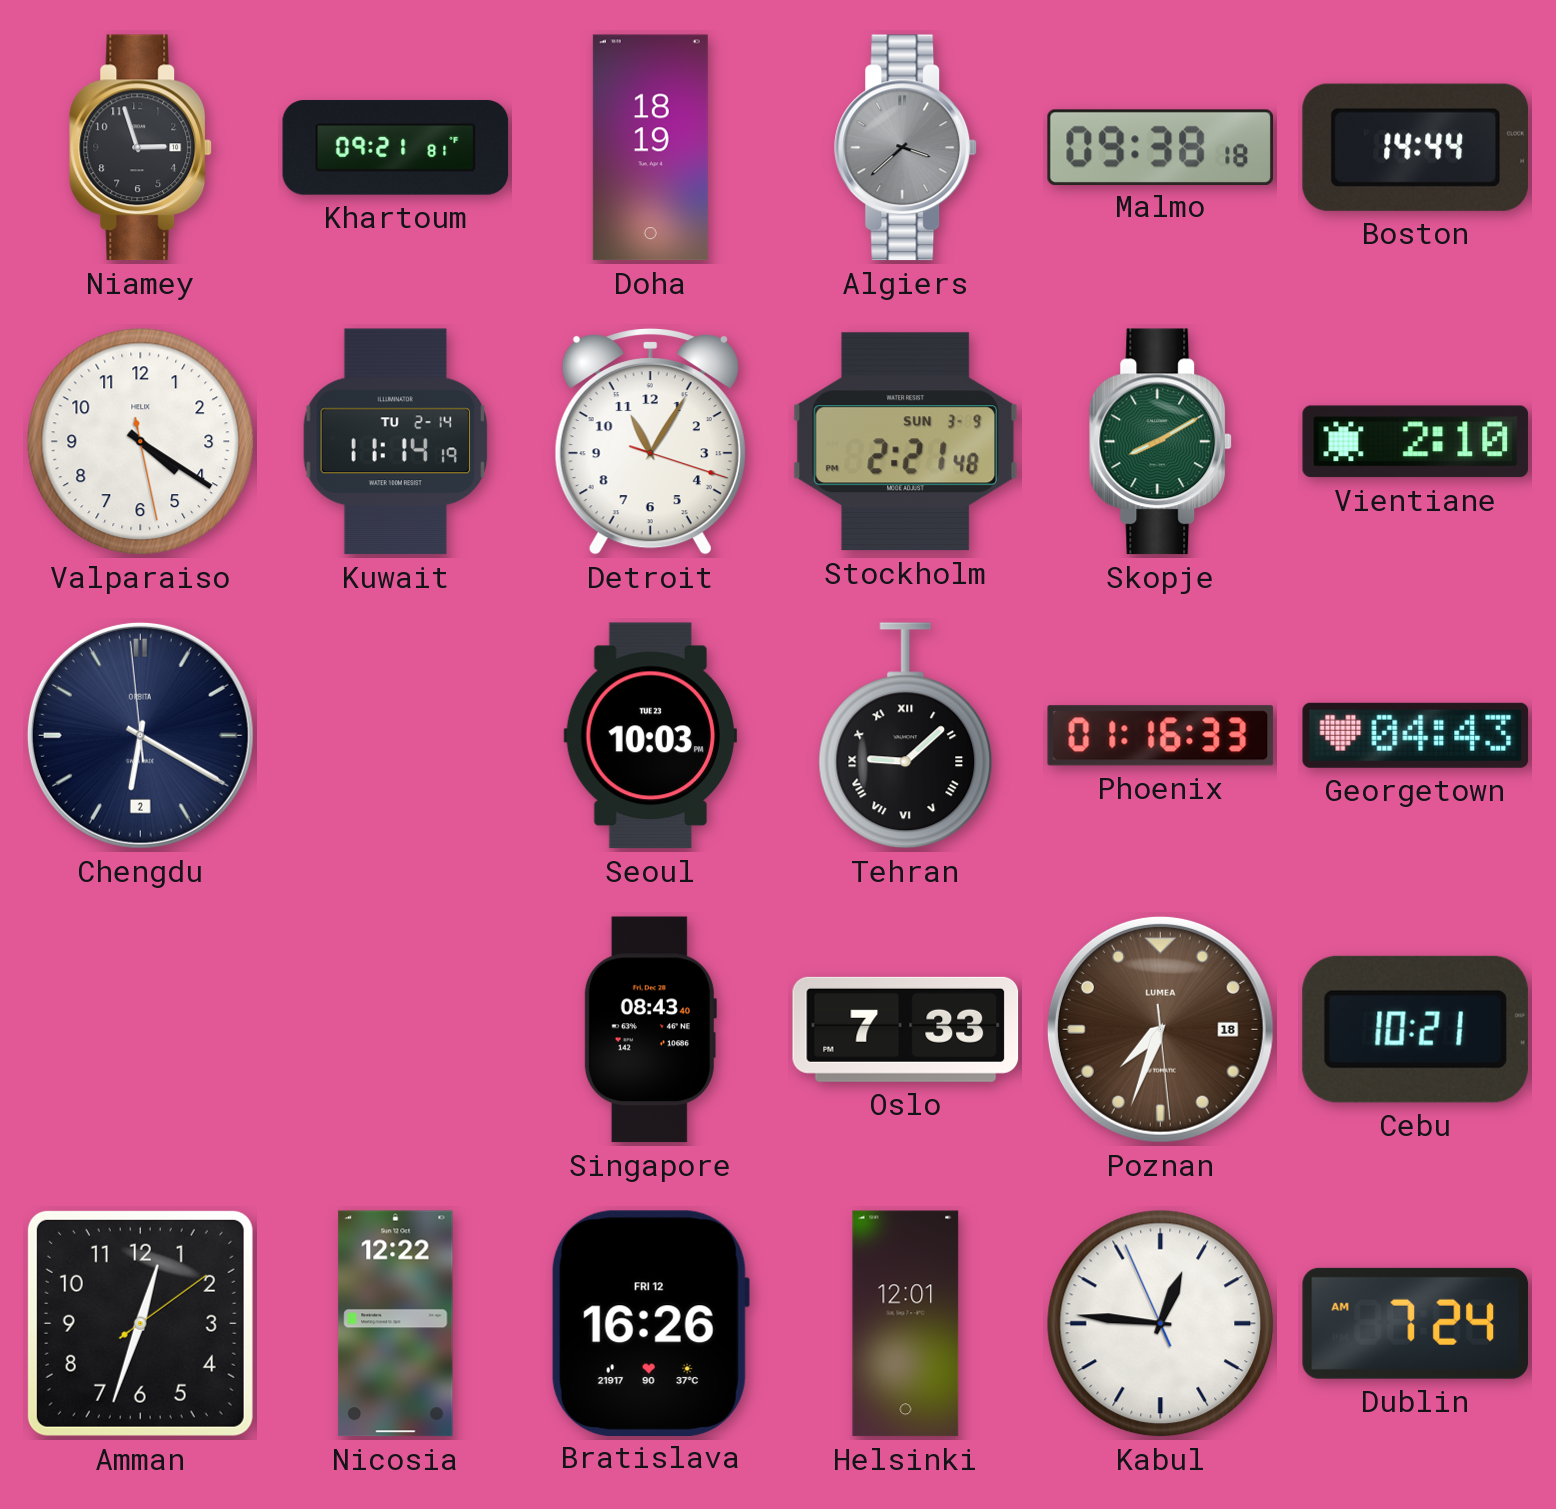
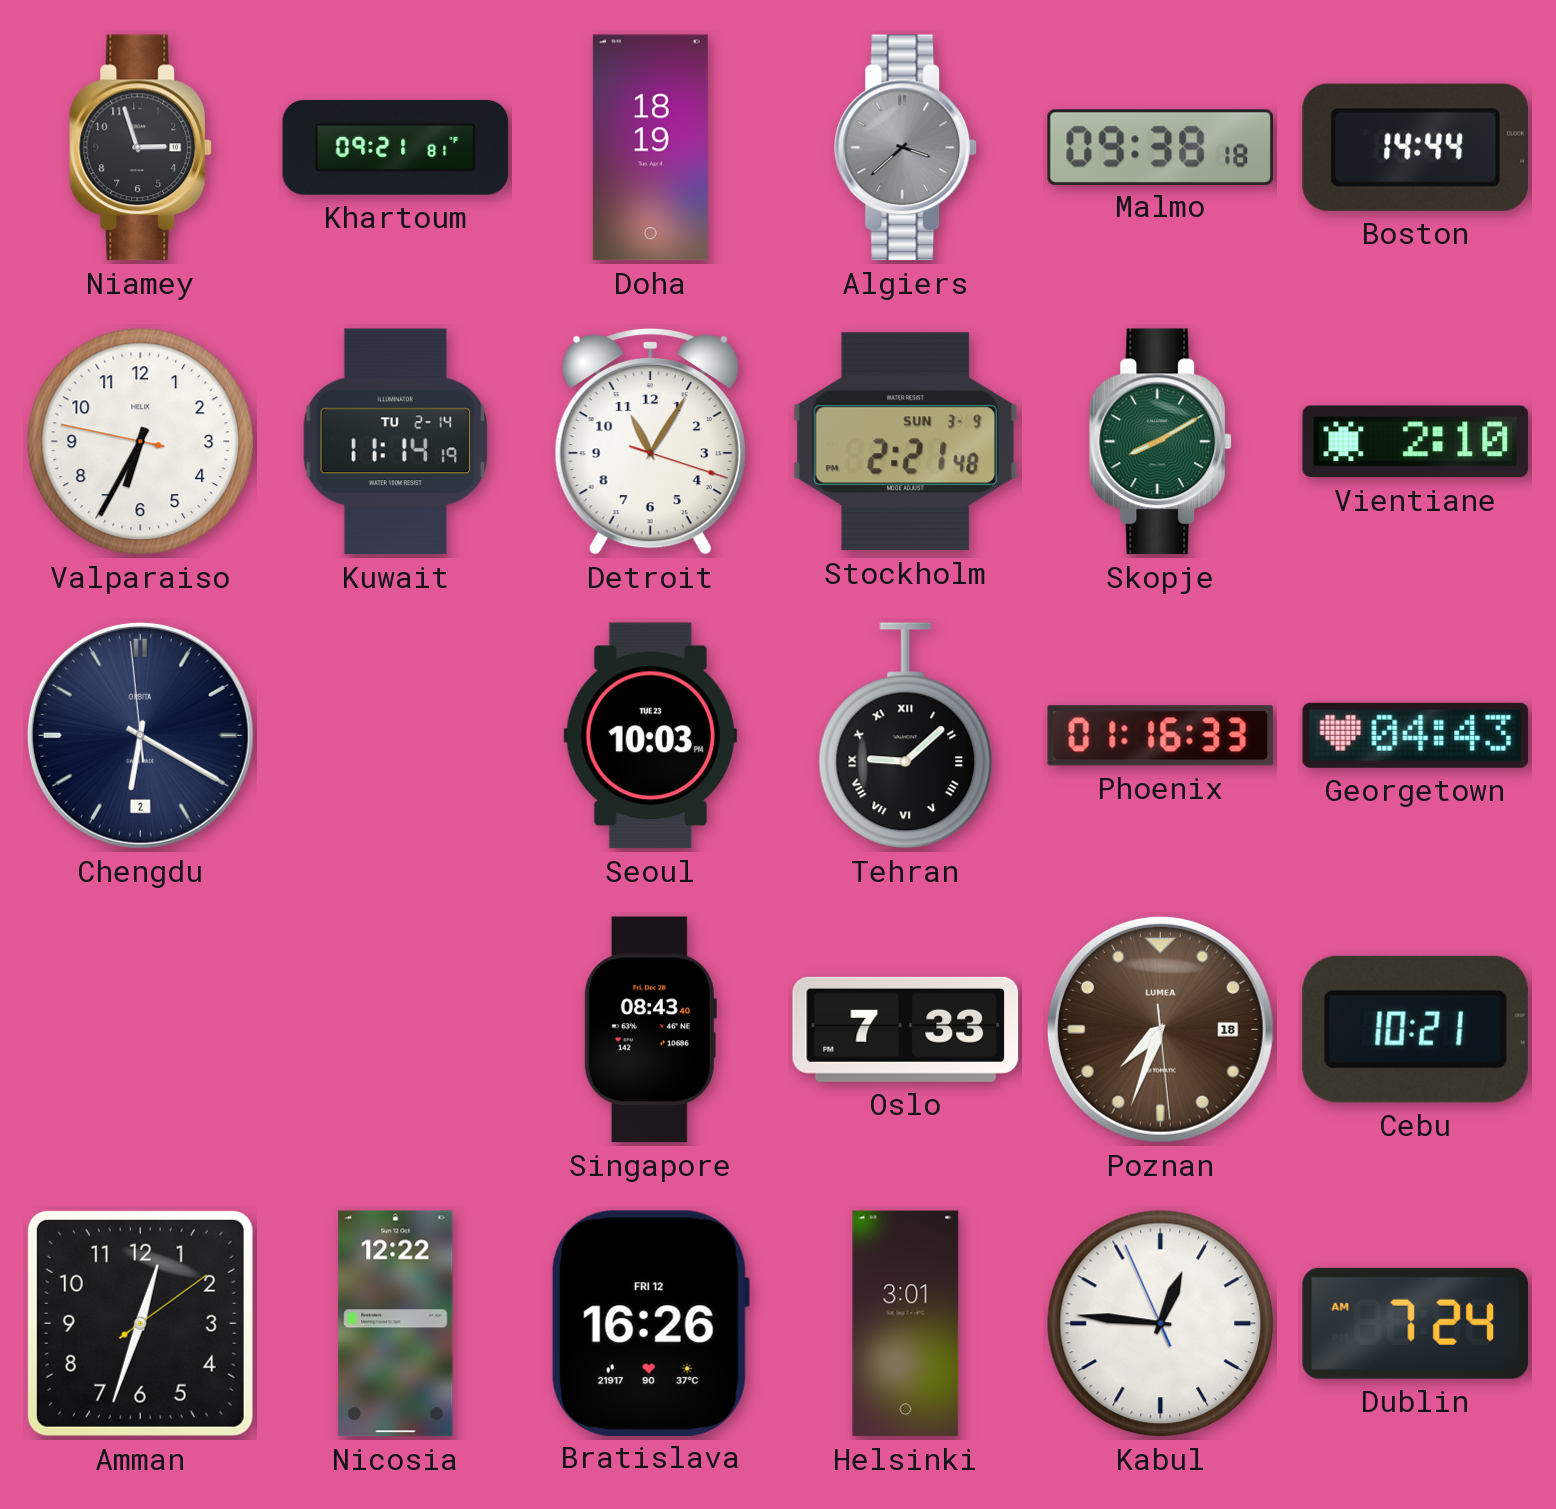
Valparaiso: 4:20 -> 6:34 (141, 442)
Helsinki: 12:01 -> 3:01 (906, 1324)
